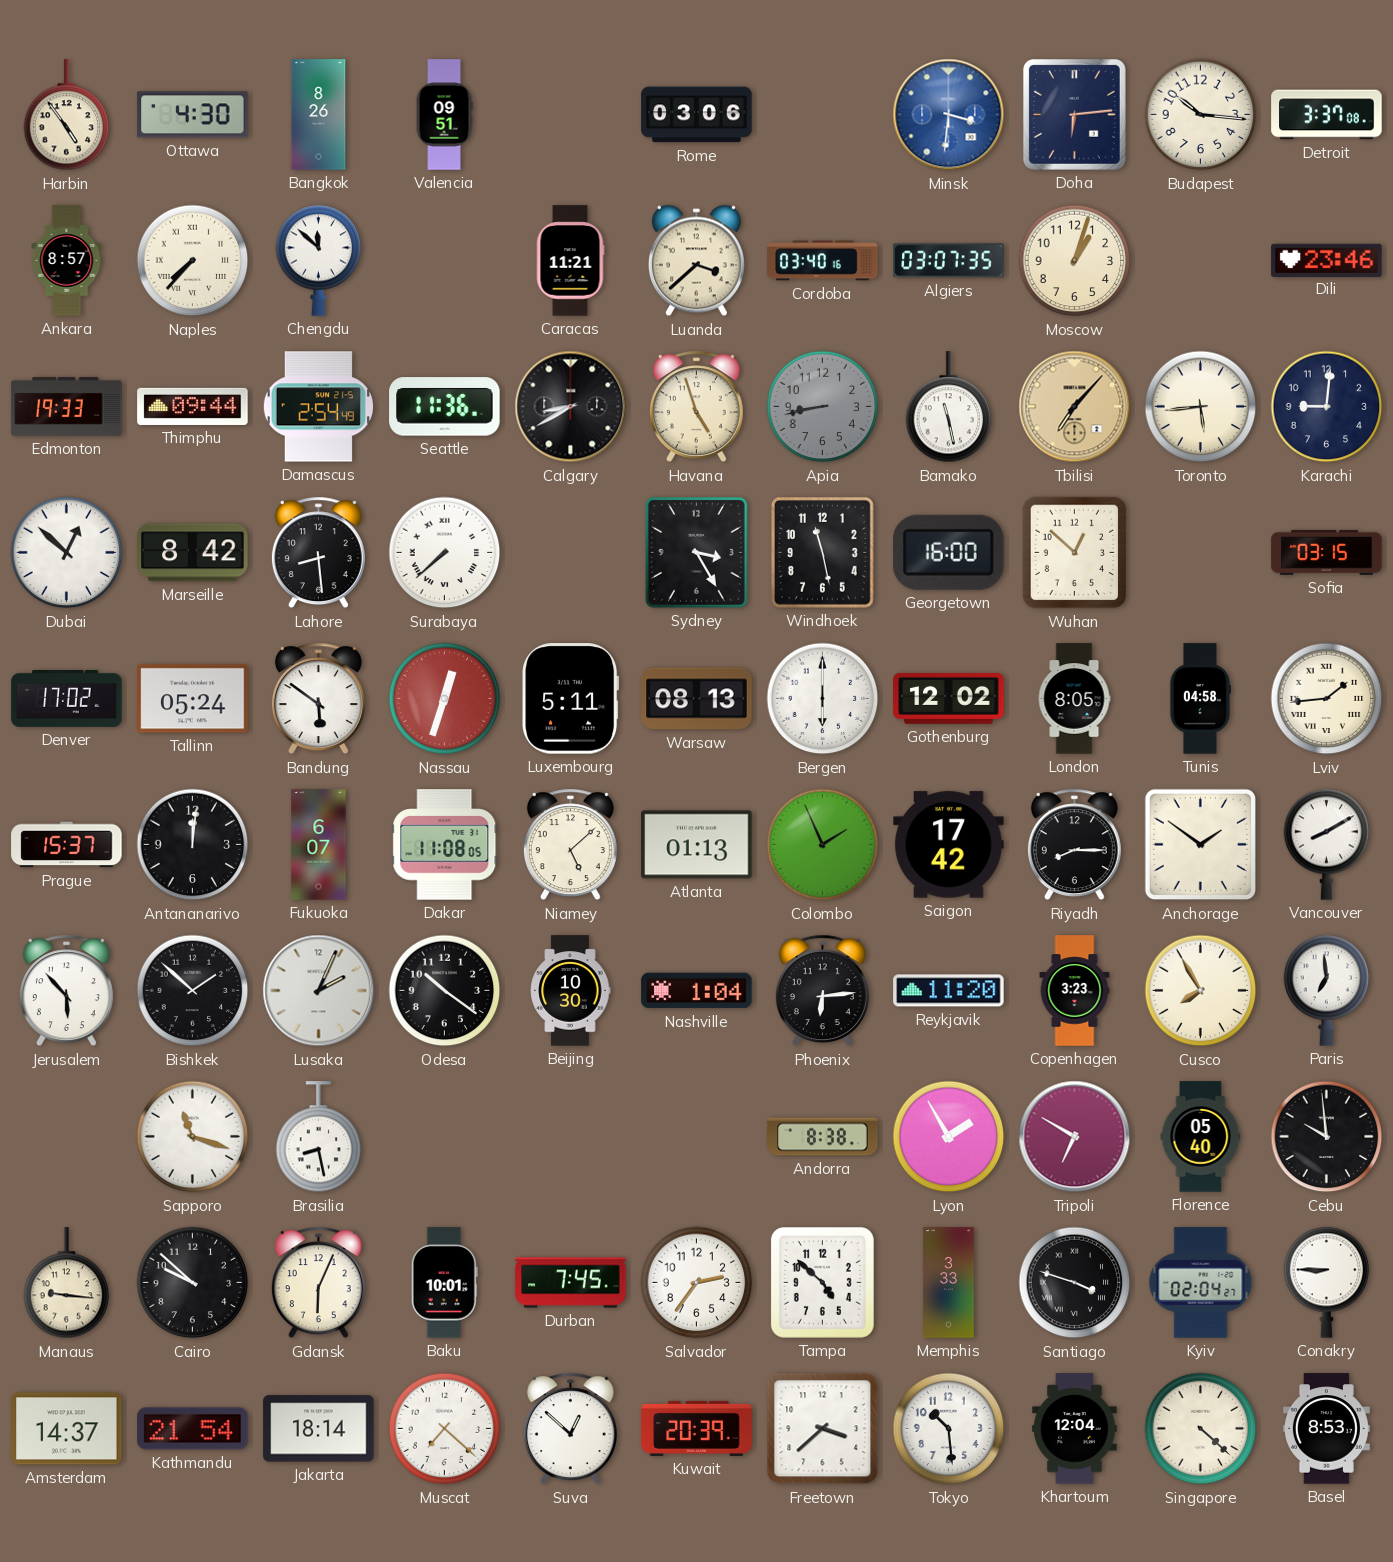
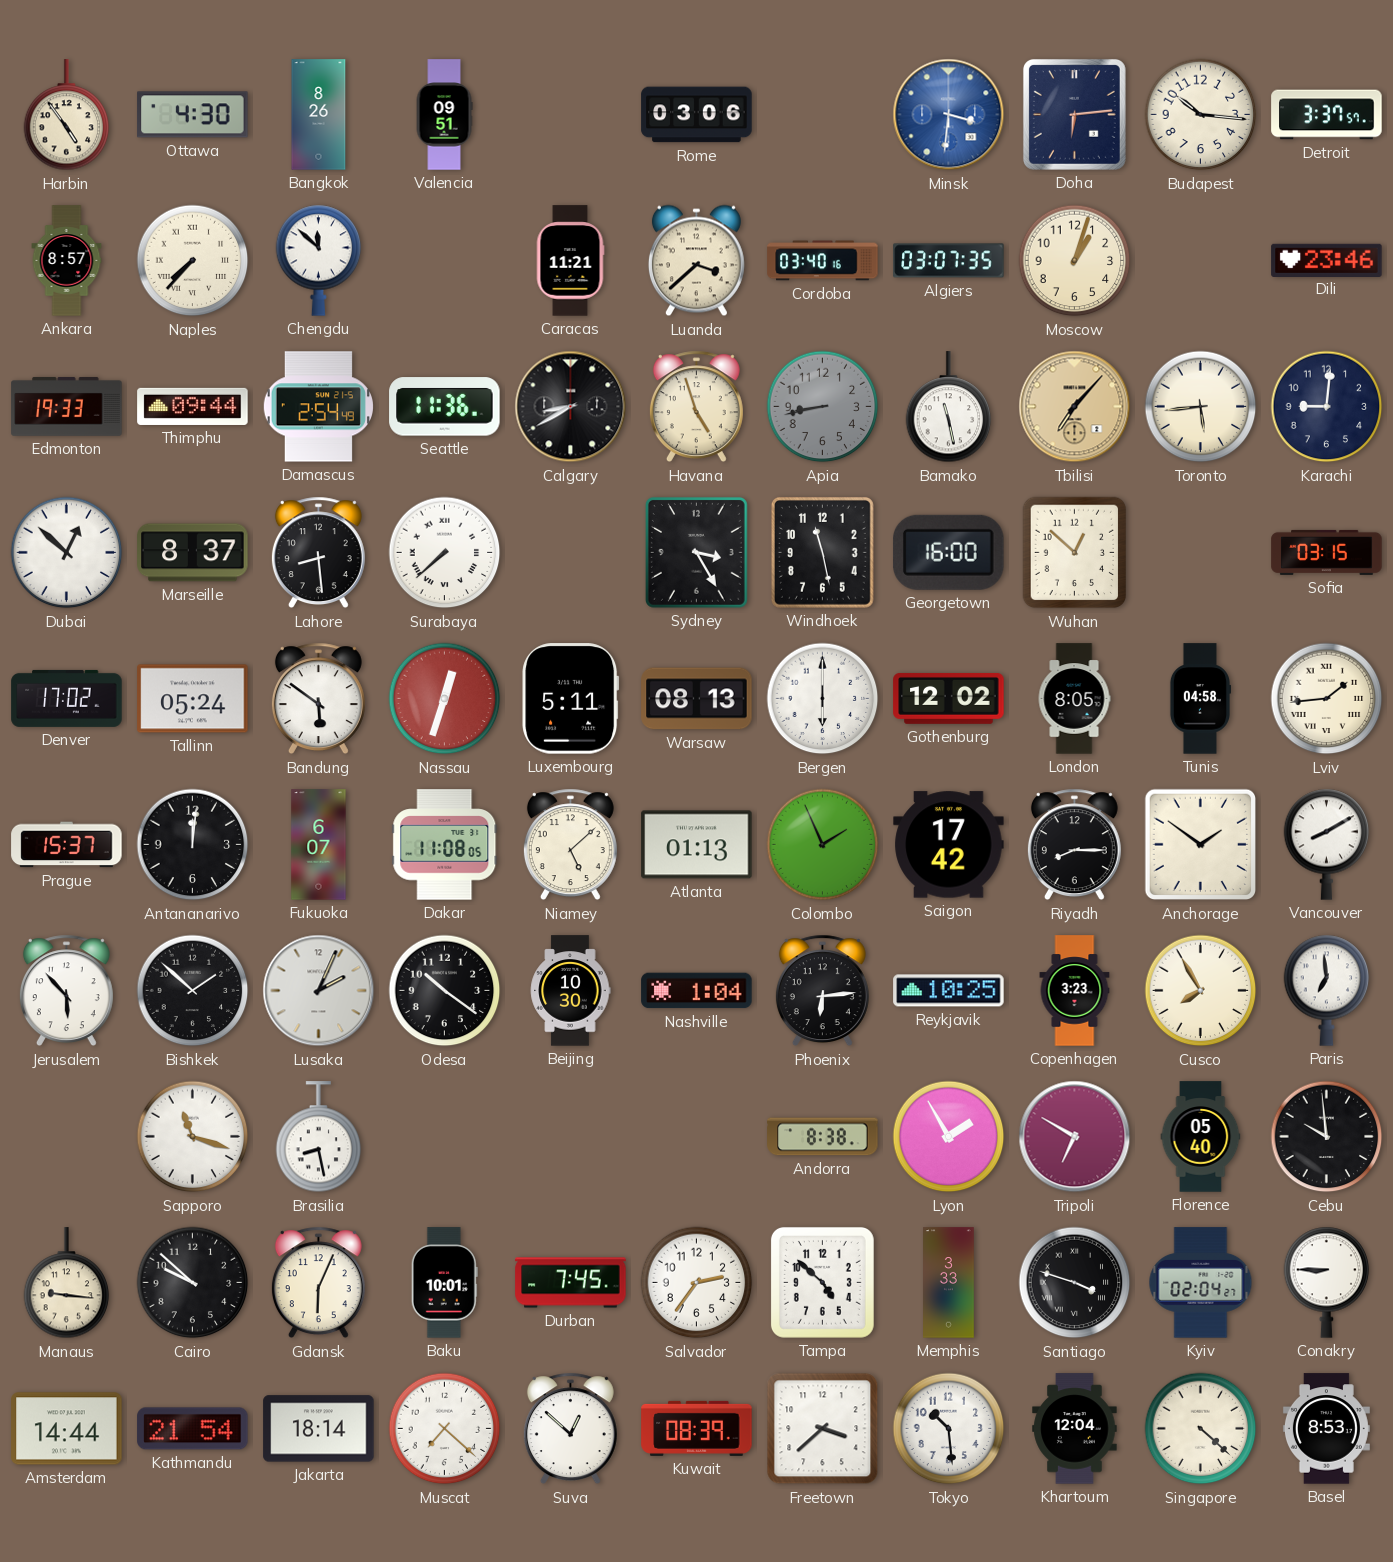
Detroit: 3:37:08 -> 3:37:57 (1327, 115)
Marseille: 8:42 -> 8:37 (193, 553)
Reykjavik: 11:20 -> 10:25 (949, 991)
Amsterdam: 14:37 -> 14:44 (67, 1429)
Kuwait: 20:39 -> 08:39 (697, 1428)
